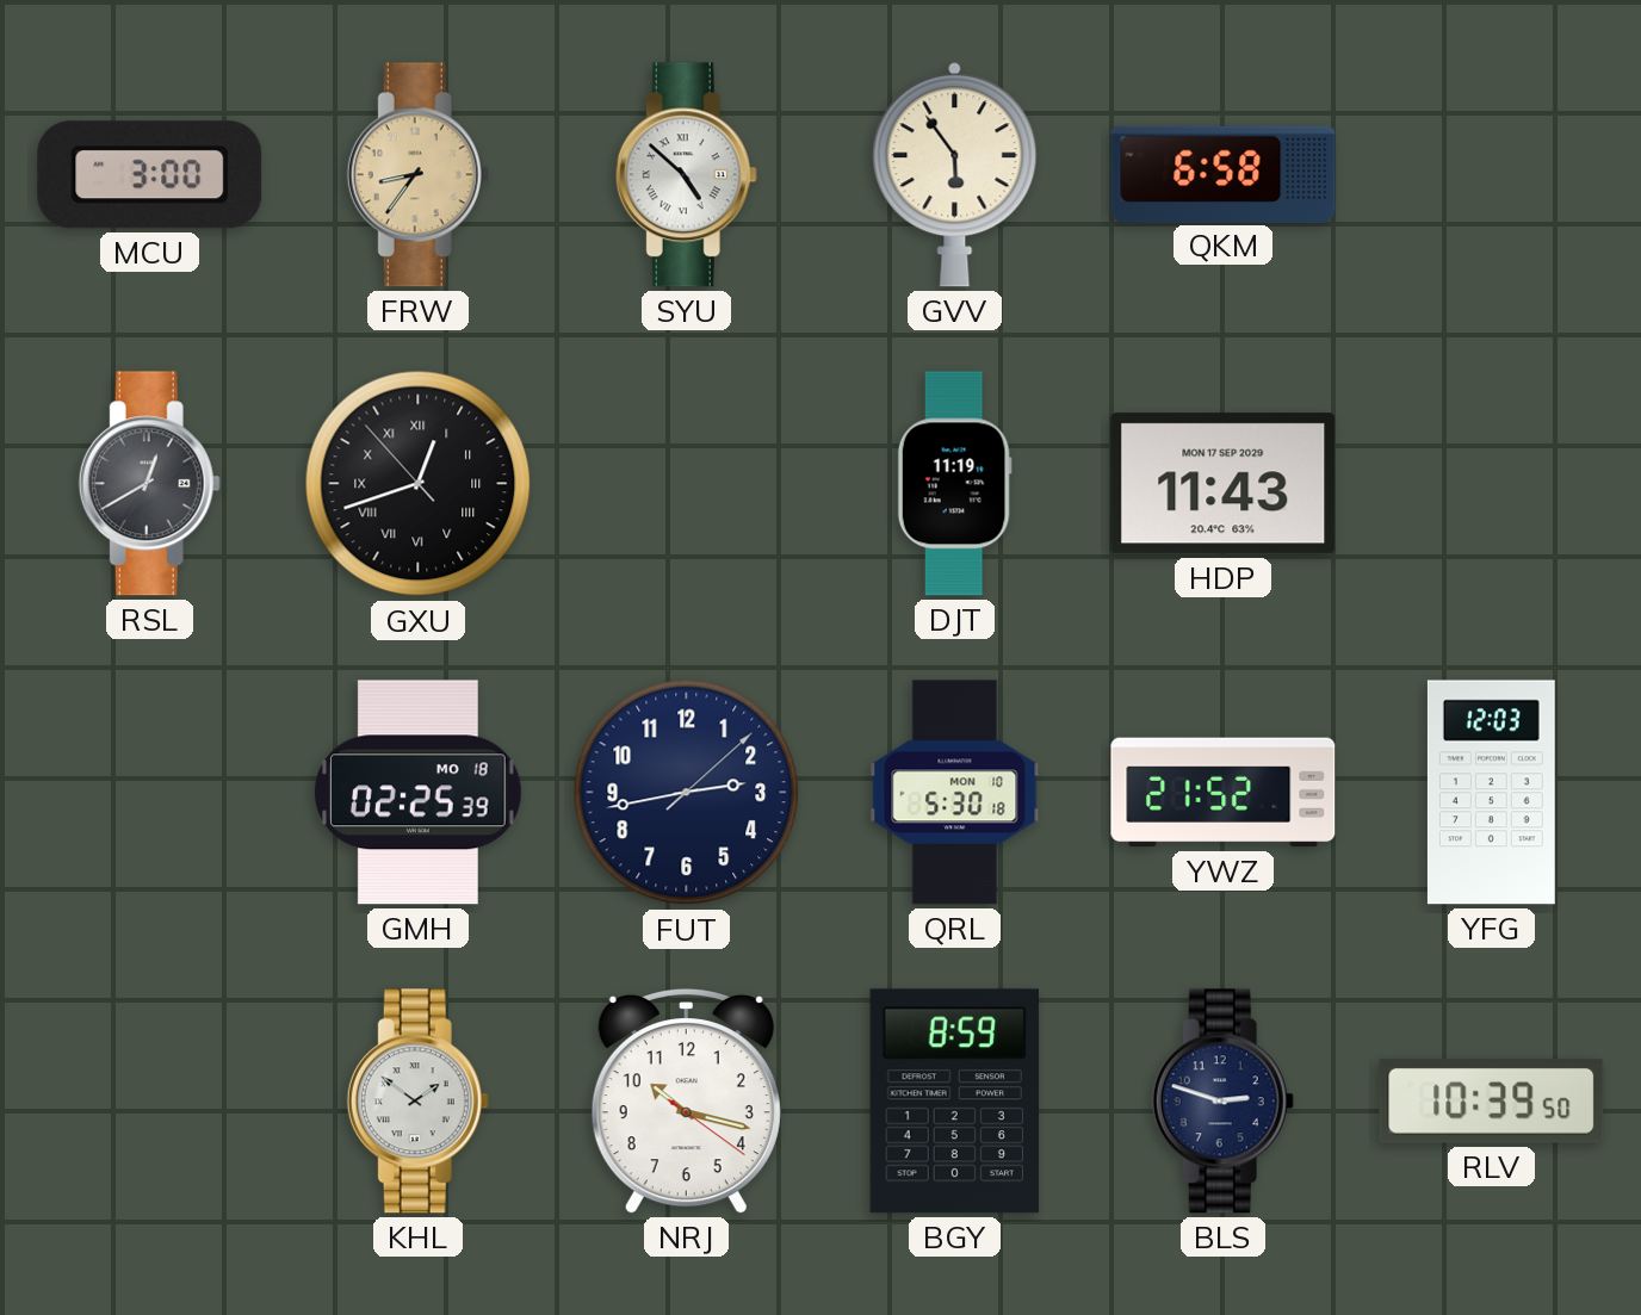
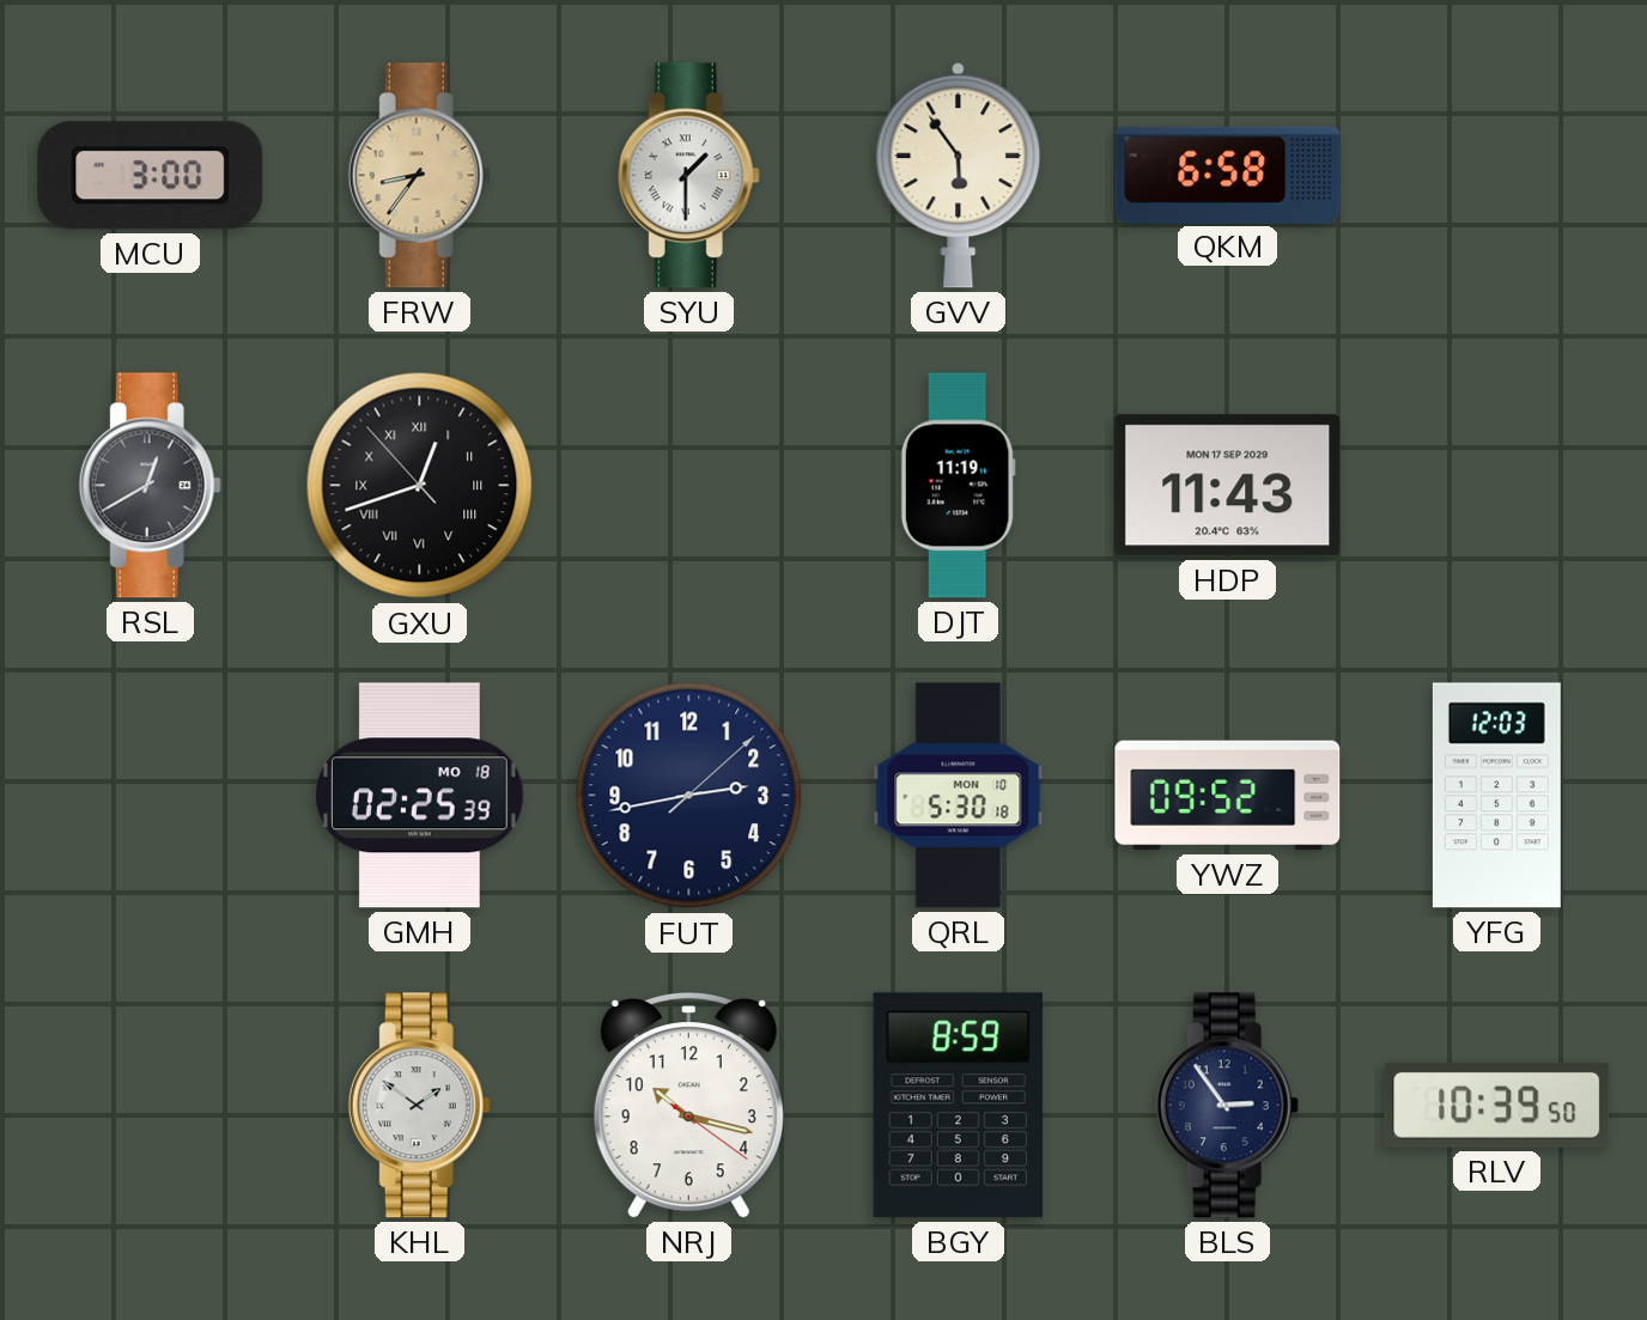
SYU: 4:52 -> 1:30 (688, 176)
YWZ: 21:52 -> 09:52 (1228, 796)
BLS: 2:48 -> 2:54 (1227, 1106)
